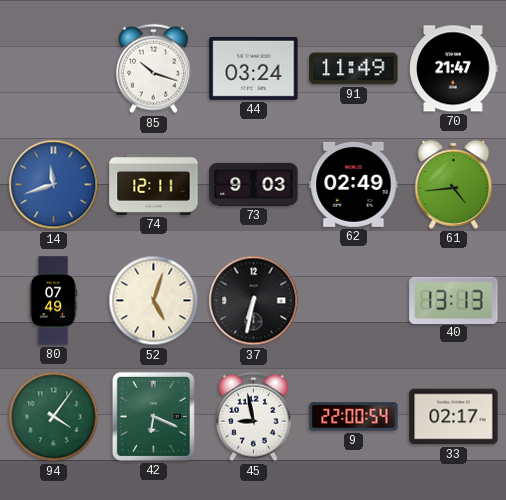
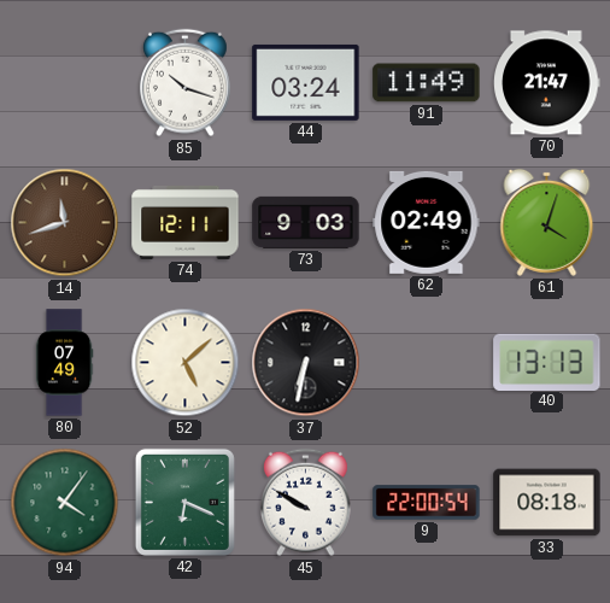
14 dial: blue -> brown (65, 223)
61: 4:44 -> 4:03 (547, 222)
52: 5:03 -> 5:08 (186, 363)
45: 8:58 -> 9:50 (306, 503)
33: 02:17 -> 08:18 (547, 503)
